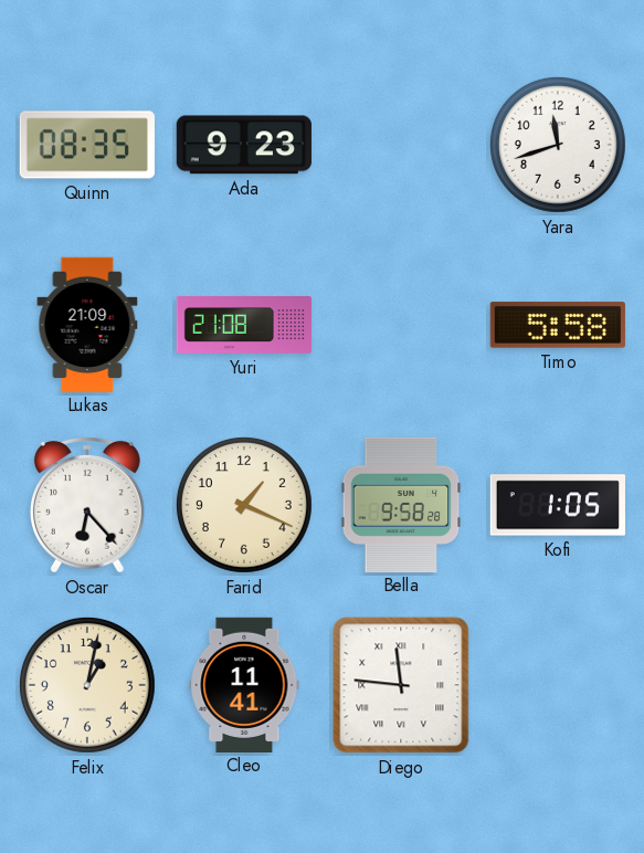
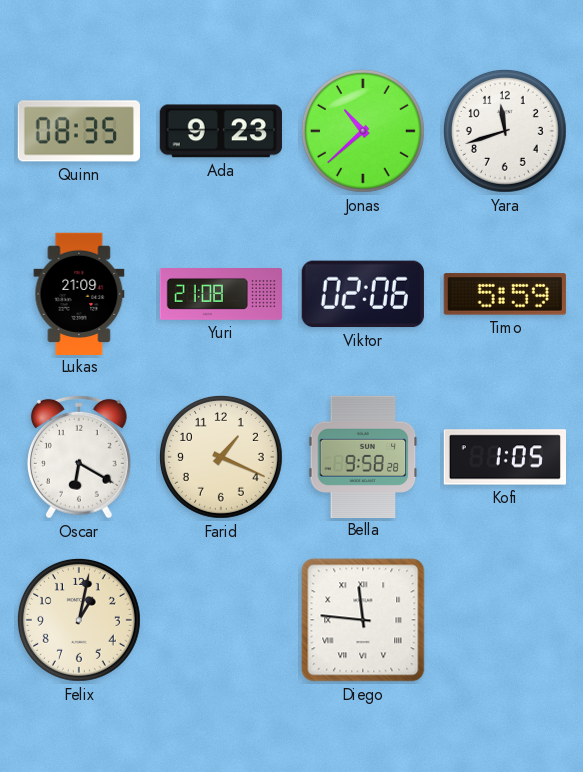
Jonas: none -> 10:38 (363, 131)
Viktor: none -> 02:06 (363, 294)
Timo: 5:58 -> 5:59 (505, 294)
Oscar: 6:23 -> 6:20 (79, 457)
Cleo: 11:41 -> none (244, 684)
